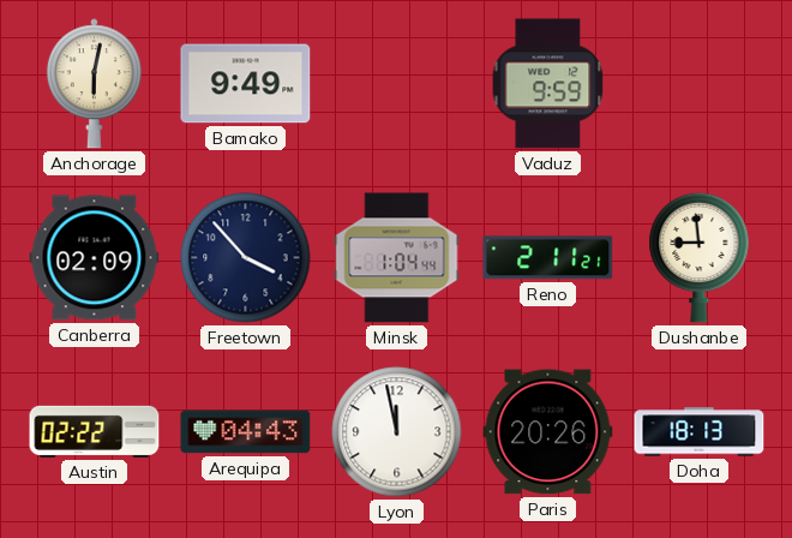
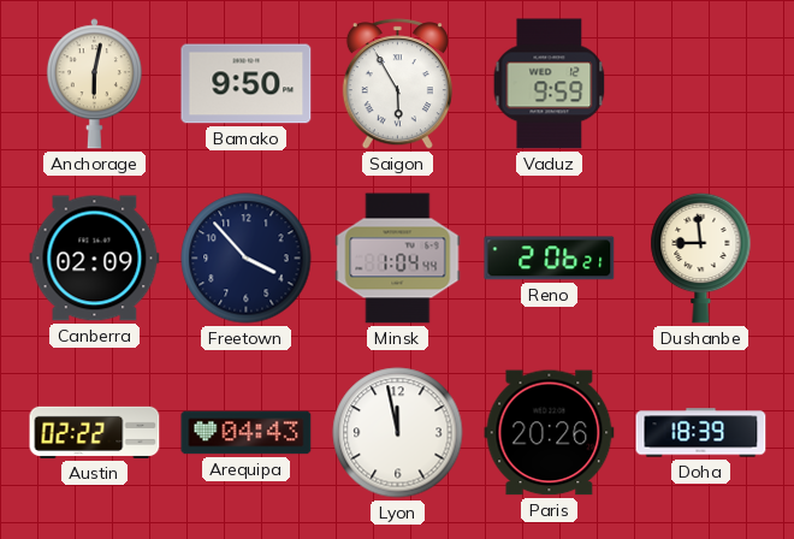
Bamako: 9:49 -> 9:50 (247, 84)
Saigon: none -> 5:55 (397, 84)
Reno: 2:11 -> 2:06 (550, 259)
Doha: 18:13 -> 18:39 (701, 433)
